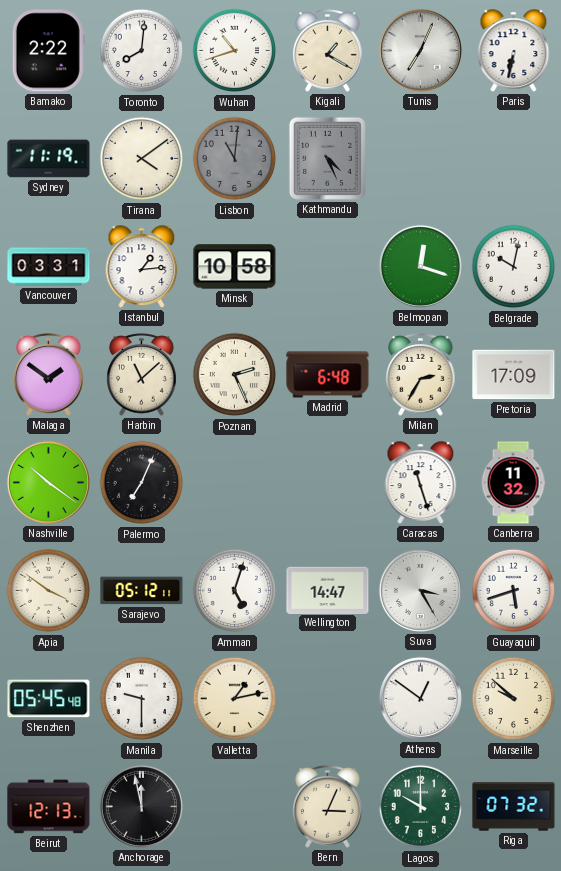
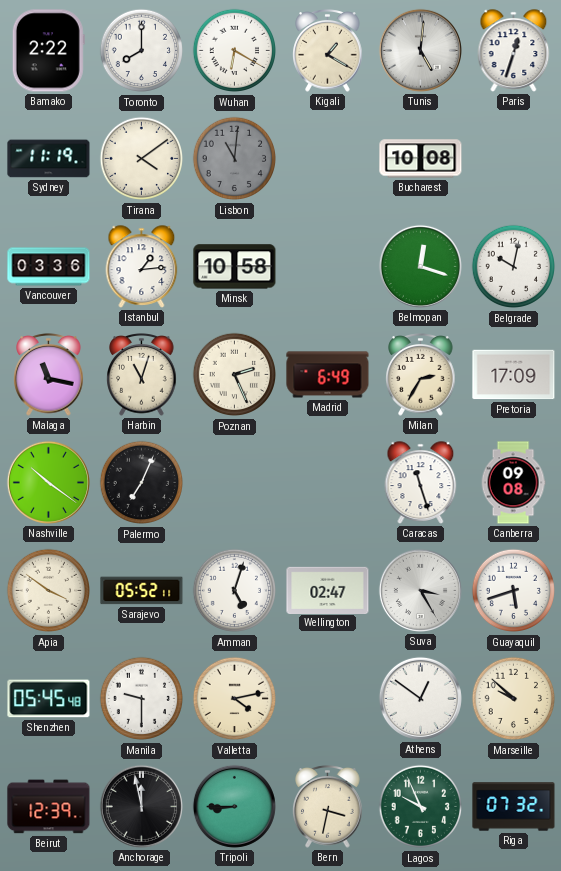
Toronto: 8:01 -> 8:00 (142, 51)
Wuhan: 10:42 -> 6:20 (235, 51)
Tunis: 7:04 -> 5:01 (420, 50)
Paris: 6:32 -> 12:33 (514, 51)
Kathmandu: 4:26 -> none (327, 158)
Bucharest: none -> 10:08 (421, 159)
Vancouver: 03:31 -> 03:36 (49, 267)
Malaga: 1:51 -> 11:17 (49, 375)
Harbin: 11:08 -> 11:03 (142, 375)
Madrid: 6:48 -> 6:49 (328, 375)
Canberra: 11:32 -> 09:08 (513, 483)
Sarajevo: 05:12 -> 05:52 (142, 591)
Wellington: 14:47 -> 02:47 (328, 590)
Valletta: 1:13 -> 4:13 (235, 699)
Beirut: 12:13 -> 12:39 (49, 807)
Tripoli: none -> 8:45 (234, 806)
Bern: 3:04 -> 3:32 (328, 807)
Lagos: 10:00 -> 9:56 (421, 807)
